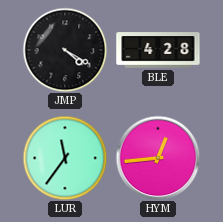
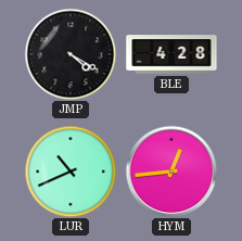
LUR: 11:36 -> 10:41 (71, 172)
